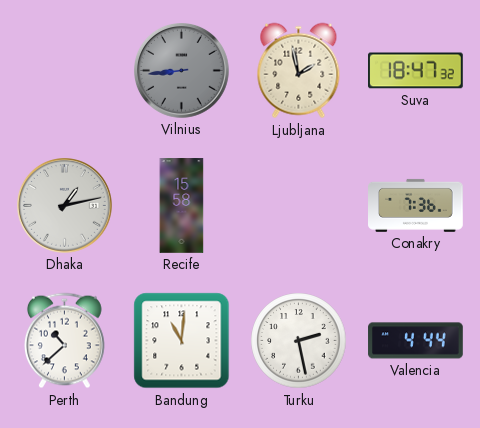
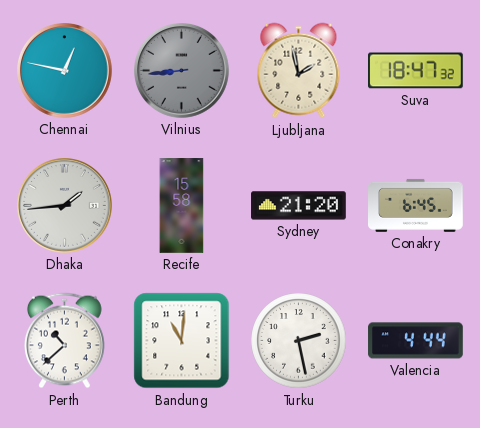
Chennai: none -> 12:47 (65, 71)
Dhaka: 1:13 -> 1:44 (65, 206)
Sydney: none -> 21:20 (299, 206)
Conakry: 7:36 -> 6:45 (416, 205)
